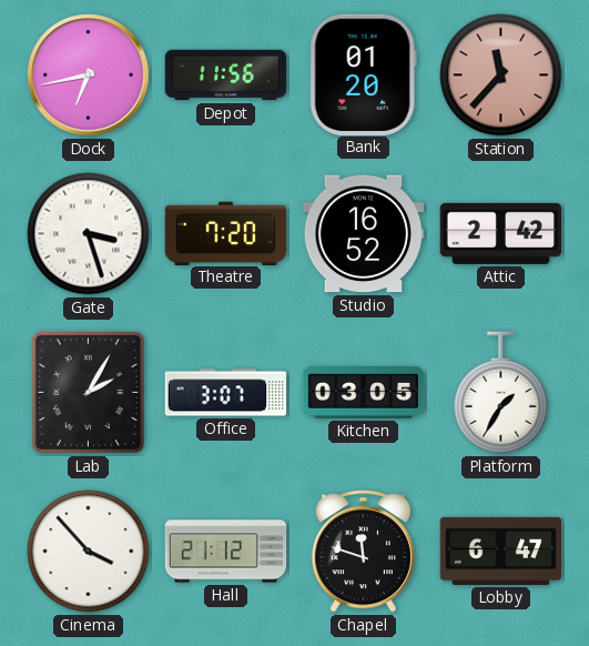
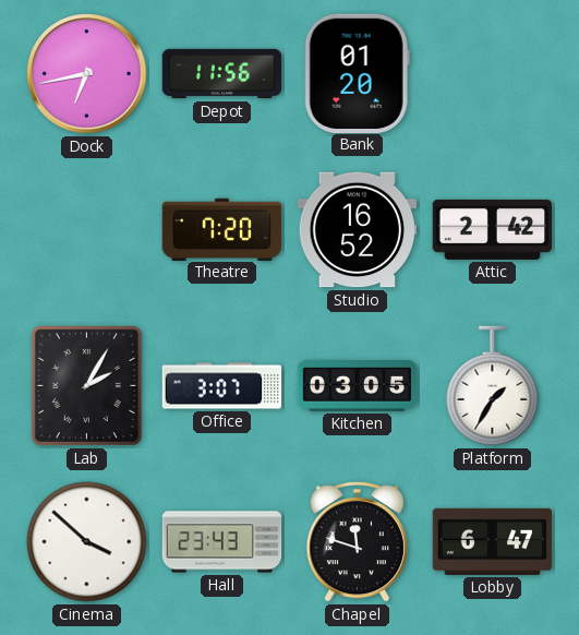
Station: 11:37 -> none (501, 75)
Gate: 3:27 -> none (89, 234)
Cinema: 3:53 -> 3:52 (87, 542)
Hall: 21:12 -> 23:43 (222, 542)
